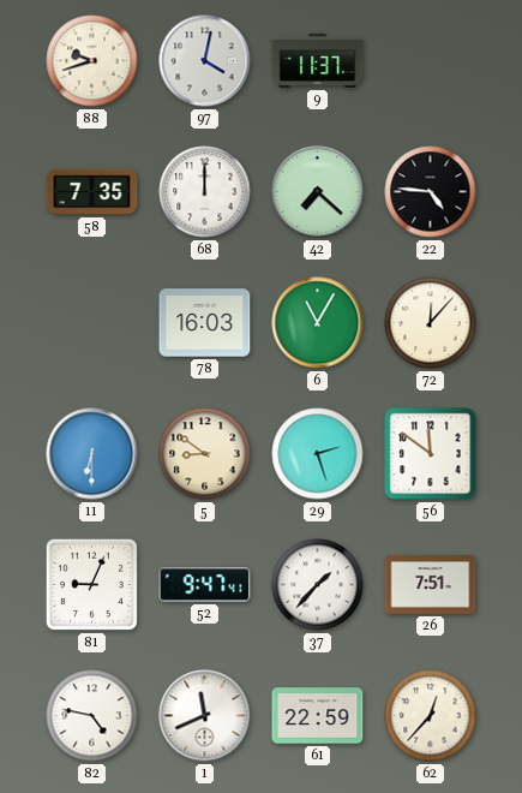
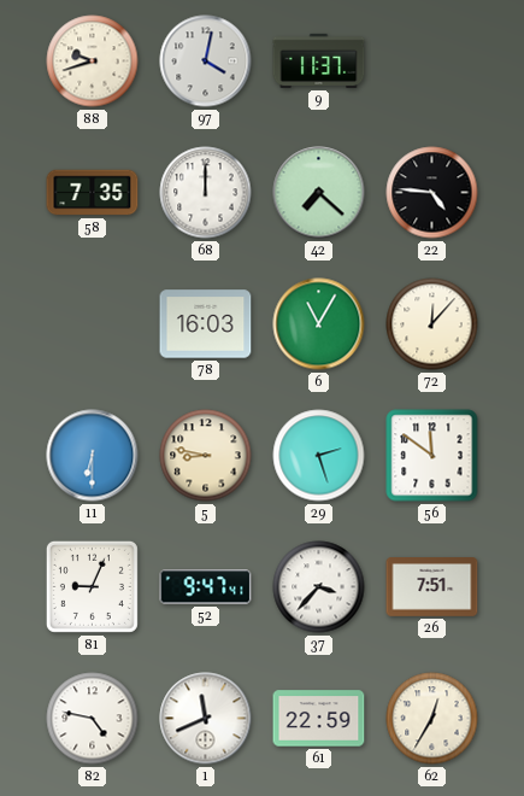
5: 8:51 -> 8:47 (206, 456)
37: 1:37 -> 3:37 (319, 587)
62: 12:37 -> 12:35 (432, 719)
